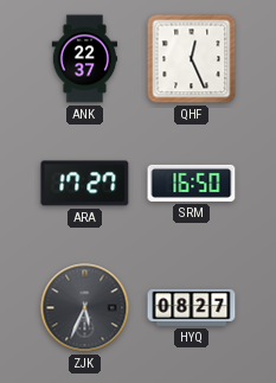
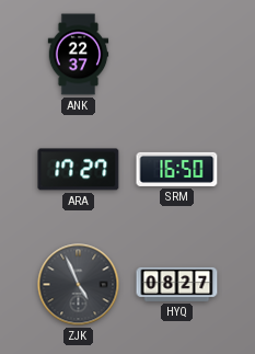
QHF: 12:26 -> none (192, 59)
ZJK: 5:34 -> 4:56 (79, 285)
